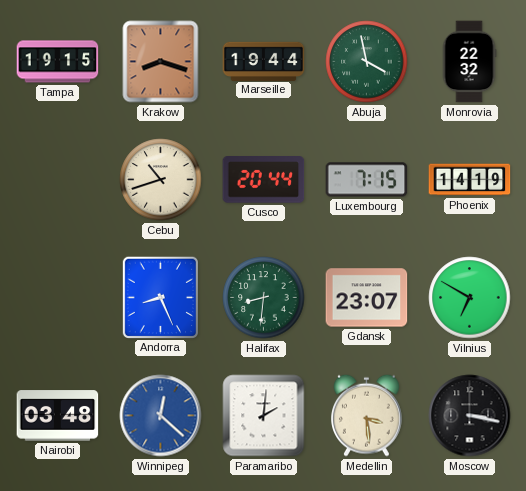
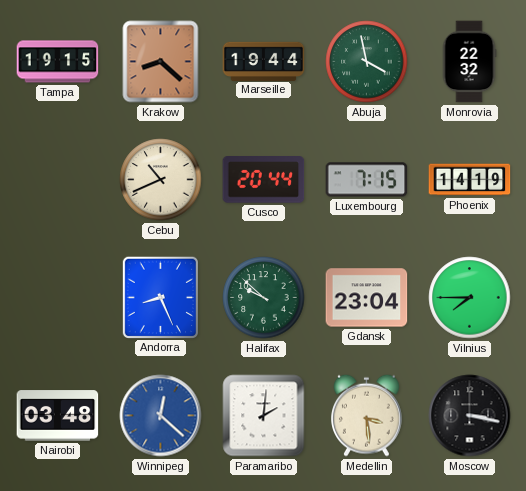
Krakow: 8:18 -> 8:22 (161, 62)
Cebu: 10:42 -> 10:41 (161, 180)
Halifax: 8:31 -> 9:52 (264, 298)
Gdansk: 23:07 -> 23:04 (367, 298)
Vilnius: 6:50 -> 7:45 (470, 298)
